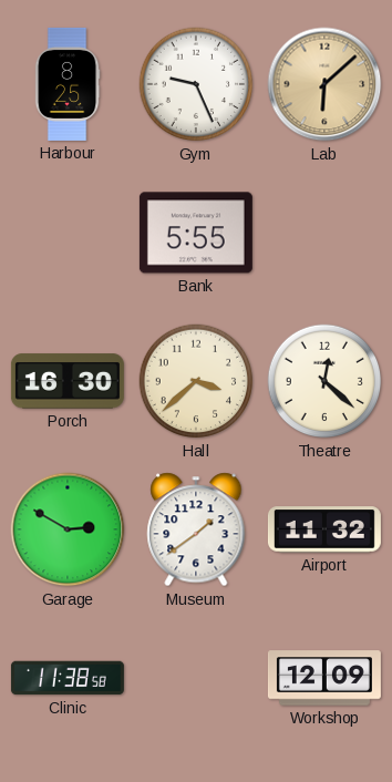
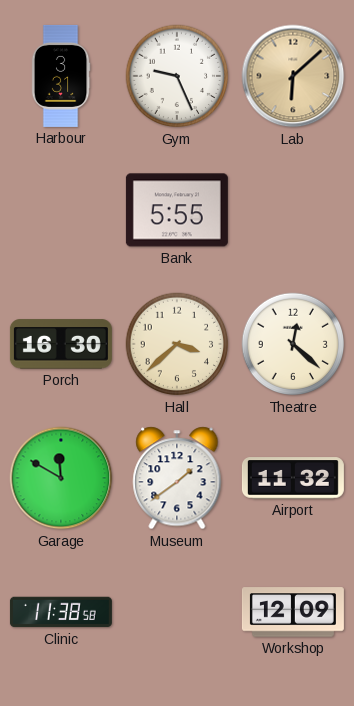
Harbour: 8:25 -> 3:31 (61, 76)
Garage: 2:50 -> 11:50 (61, 478)
